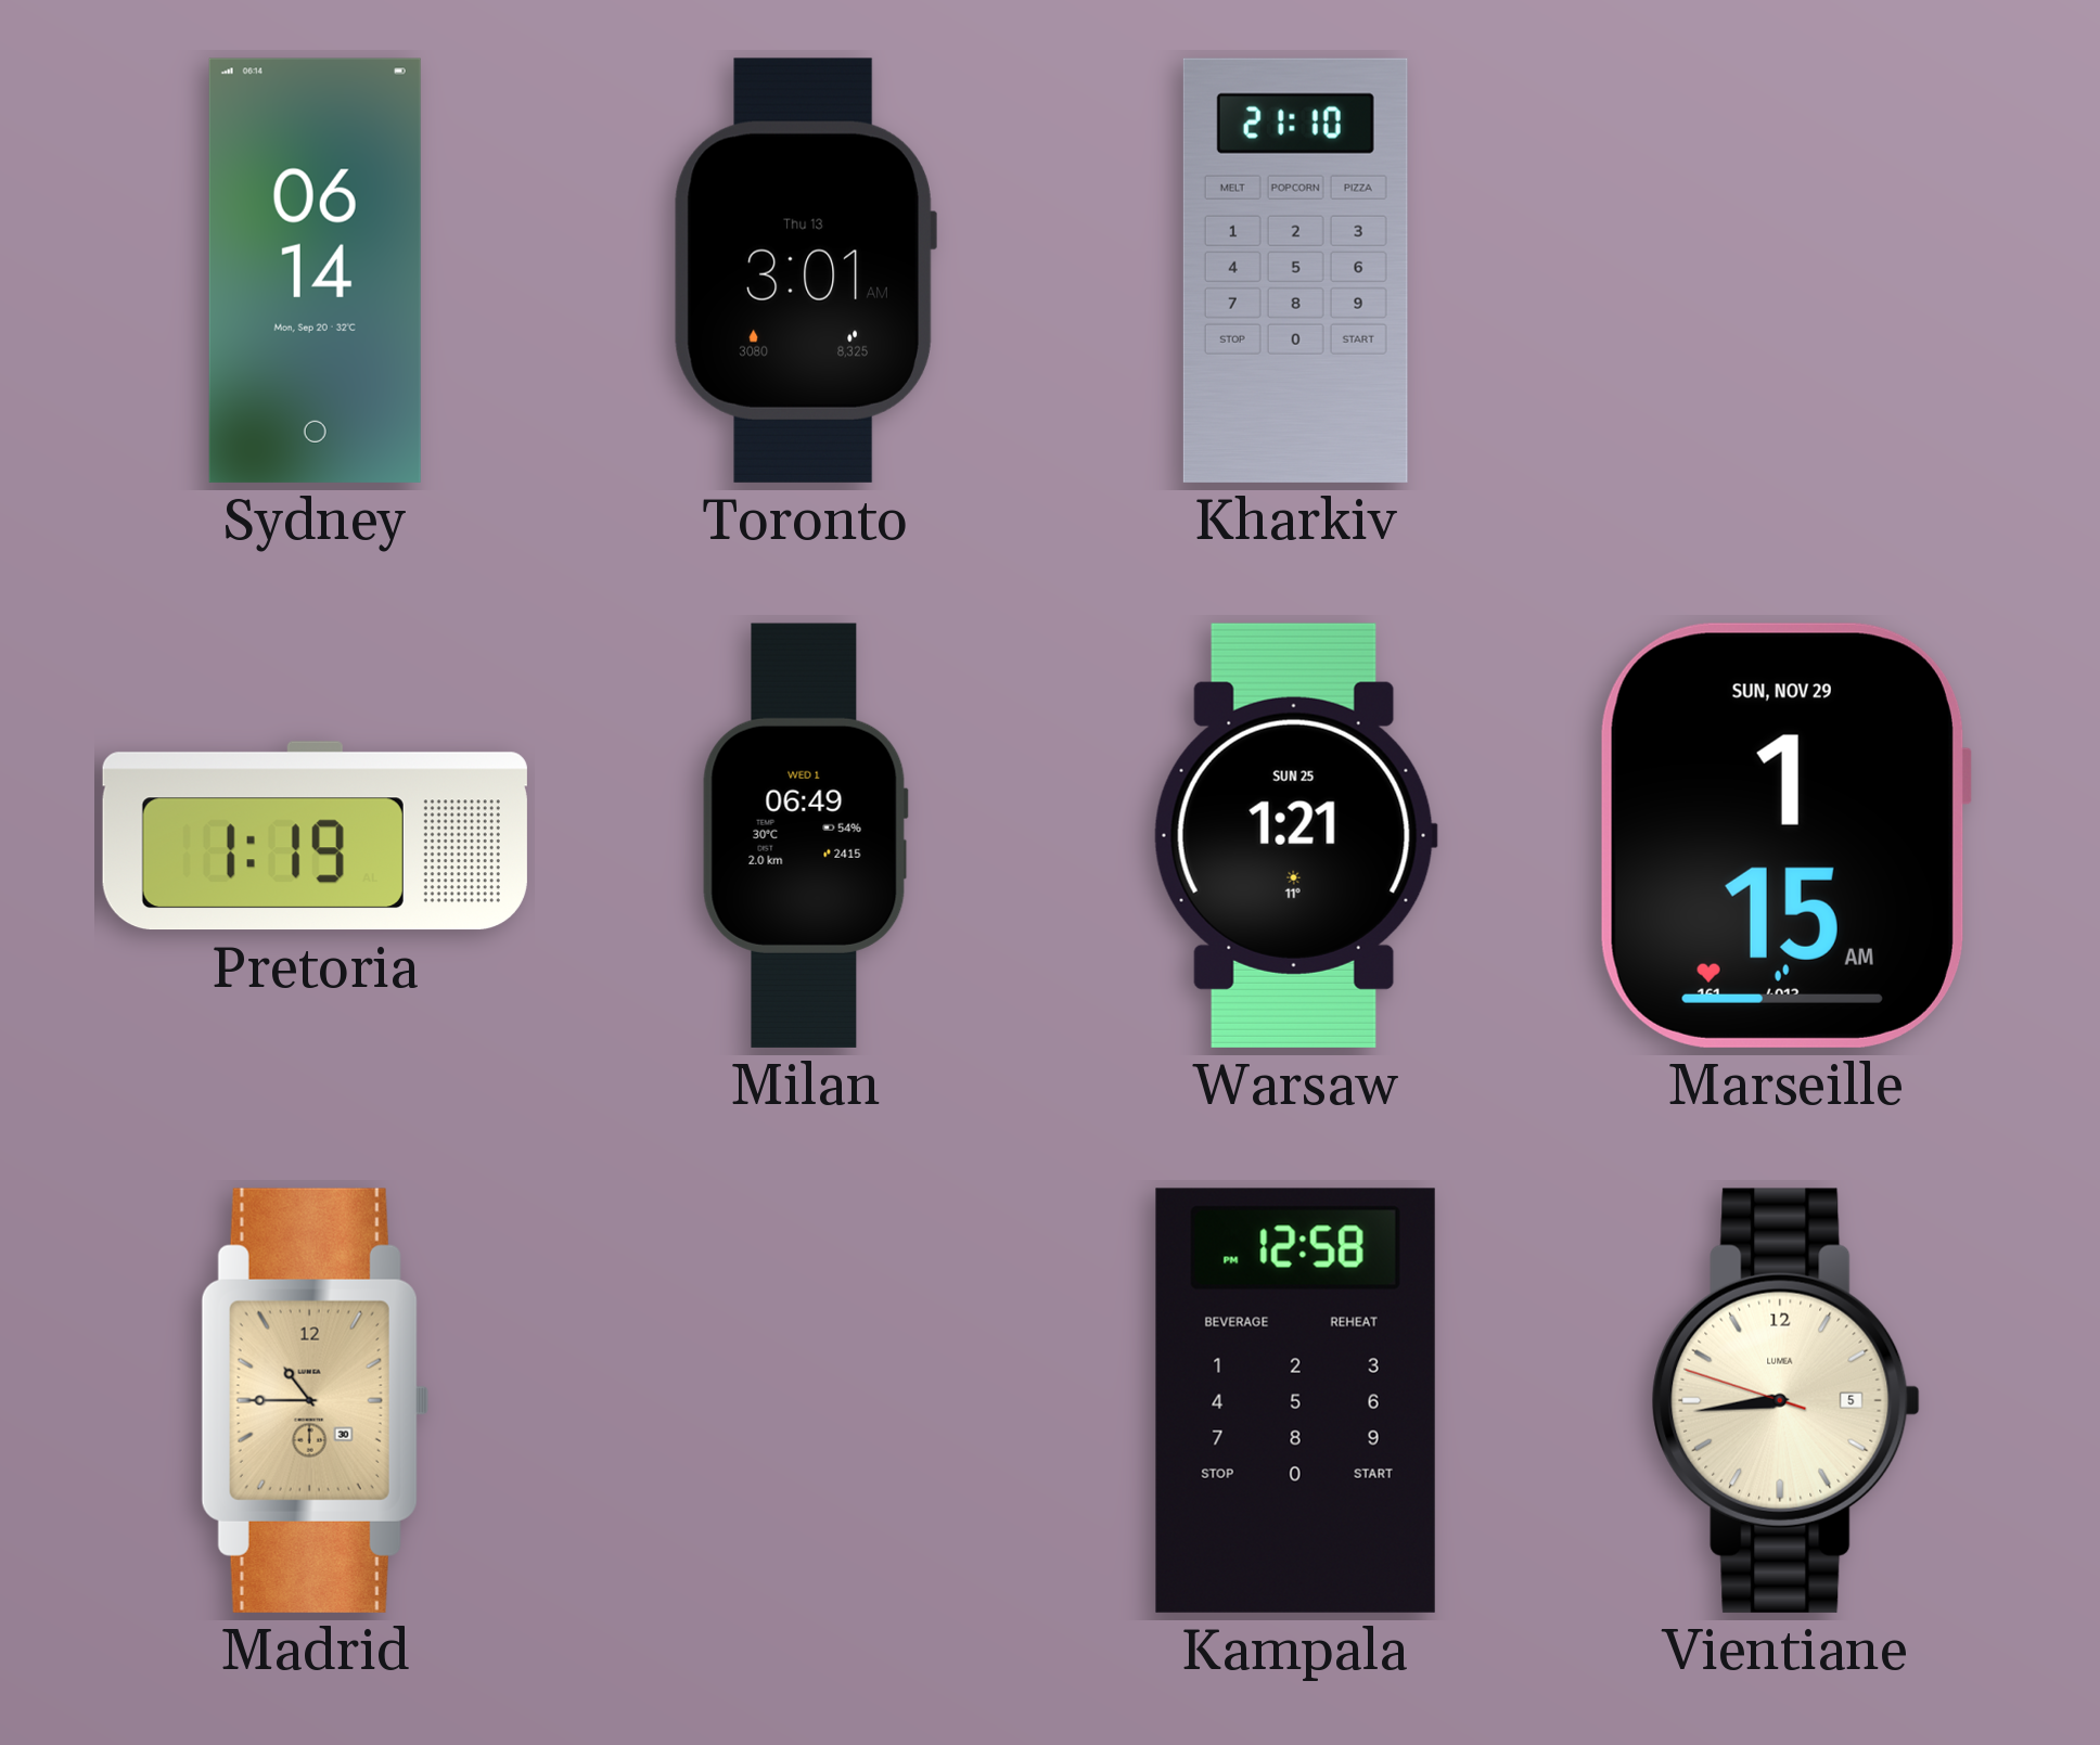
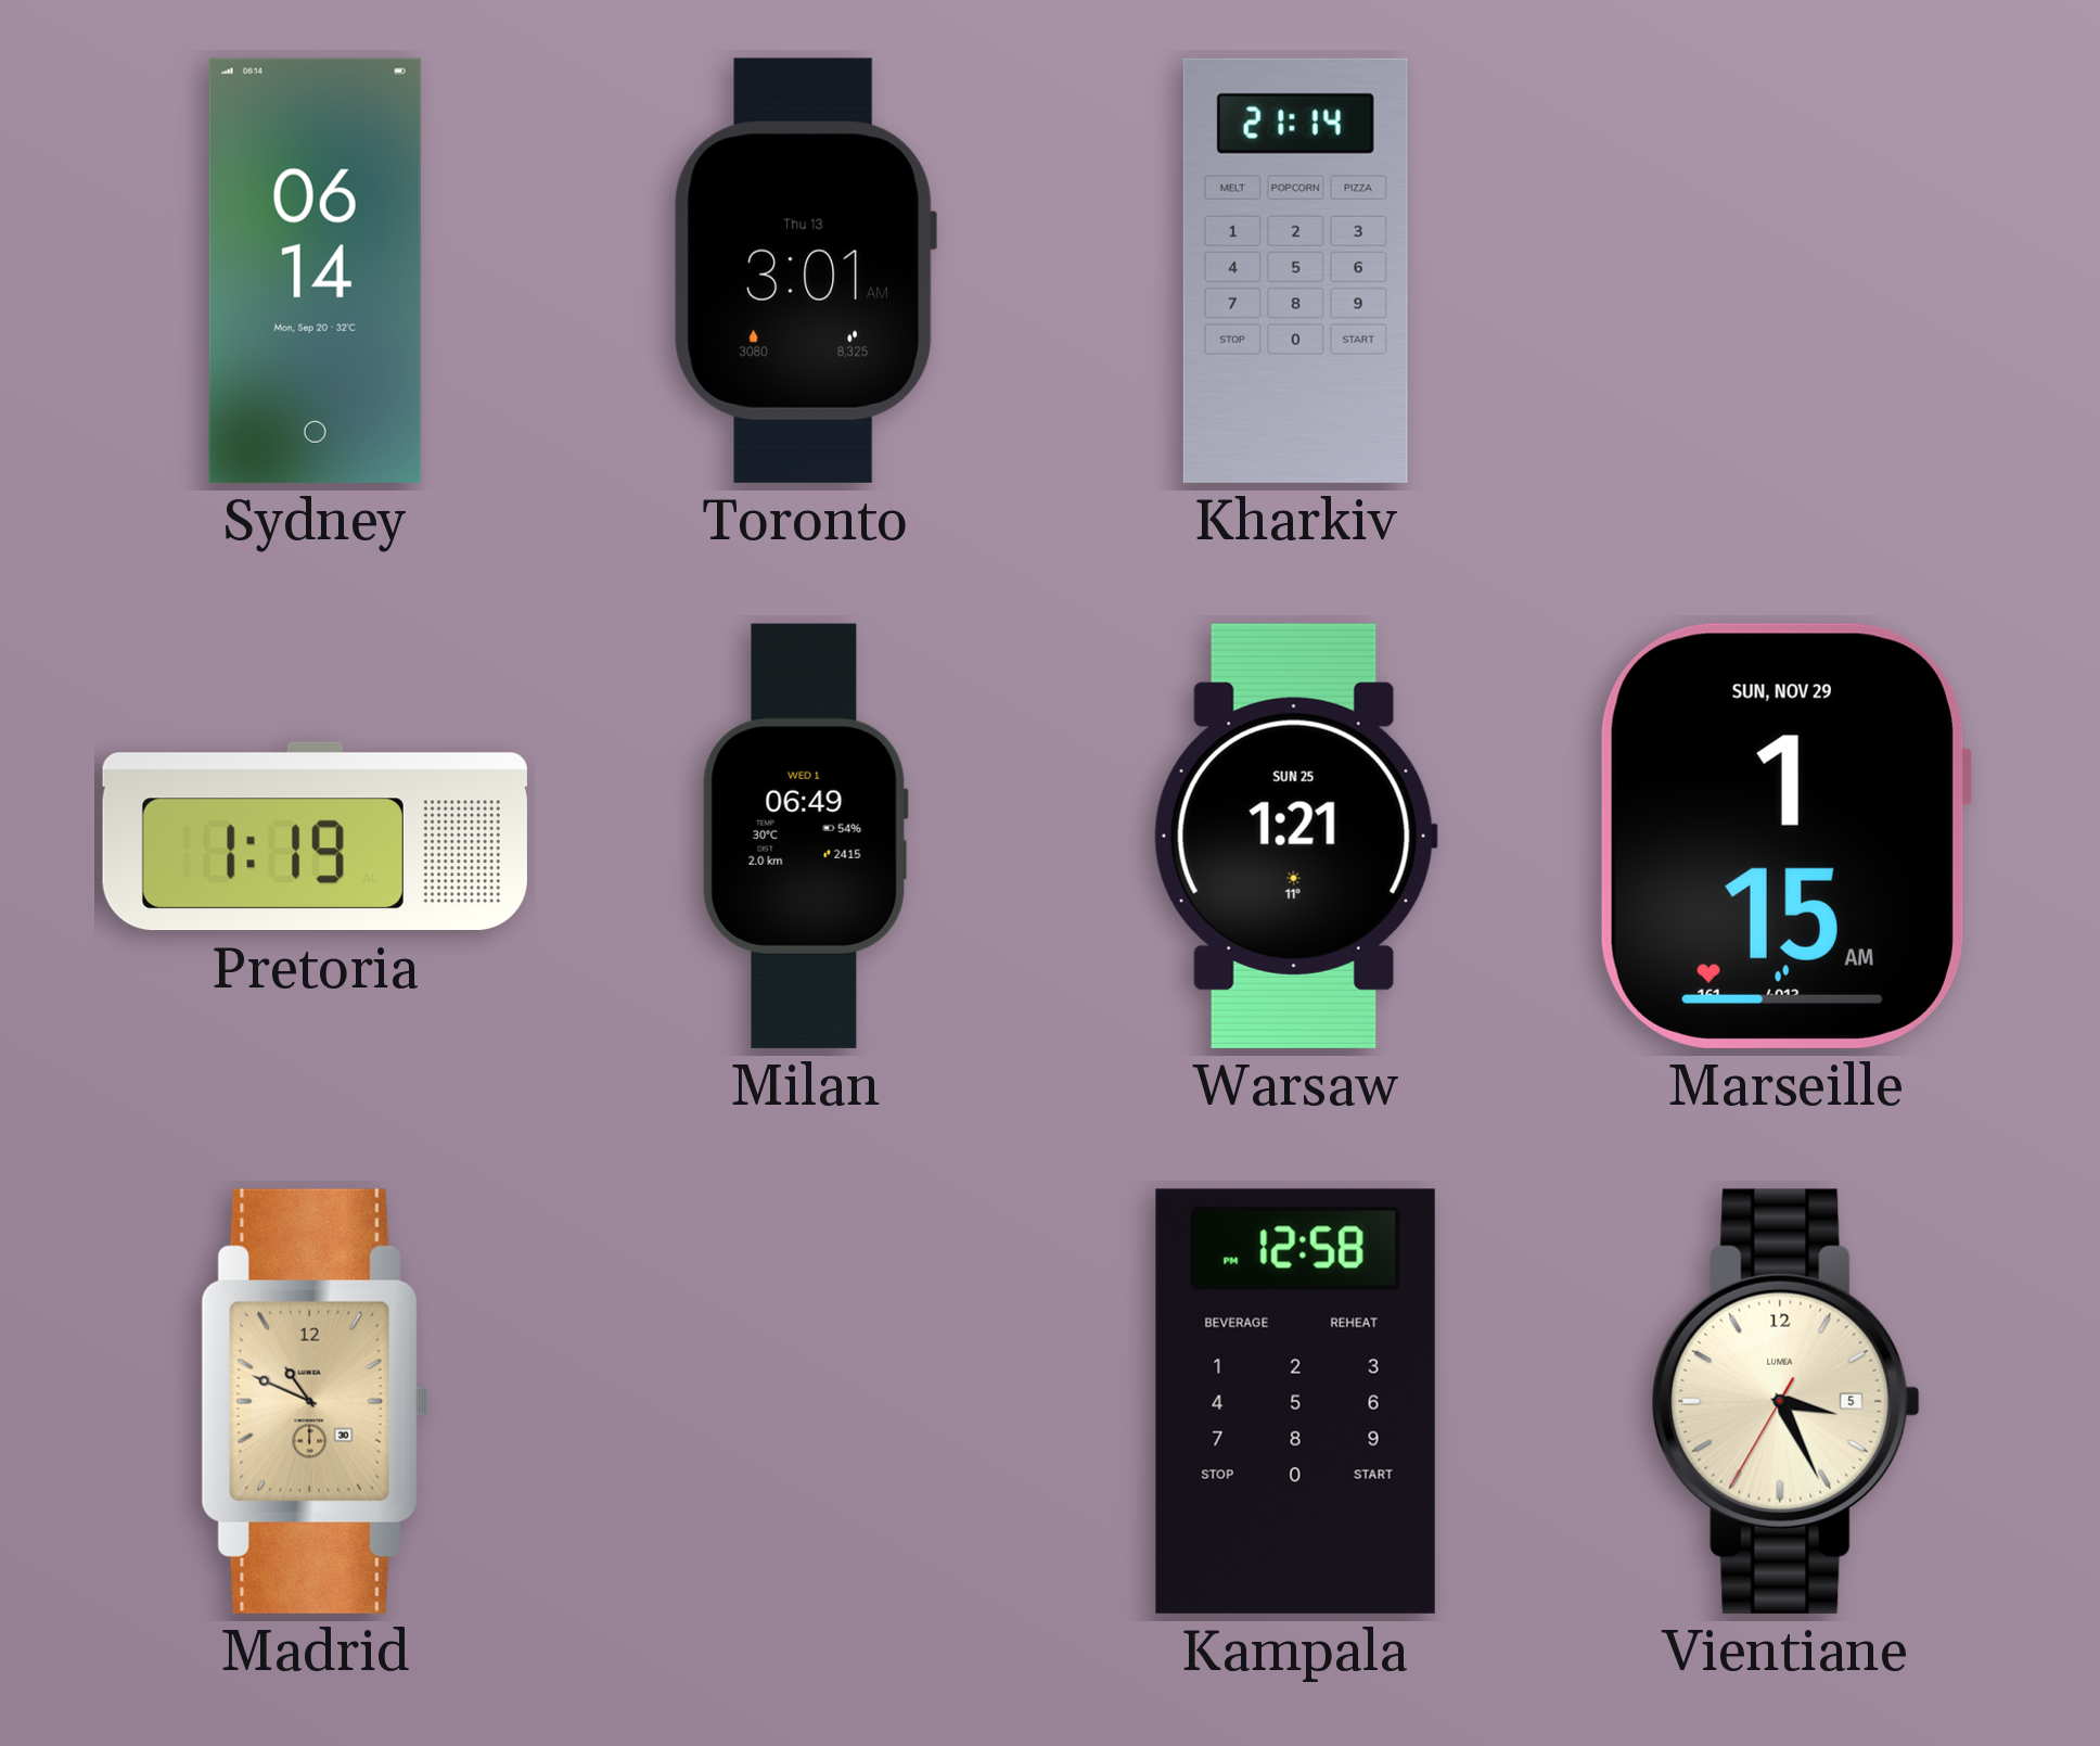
Kharkiv: 21:10 -> 21:14 (1295, 270)
Madrid: 10:45 -> 10:49 (315, 1401)
Vientiane: 8:43 -> 3:25 (1785, 1401)
